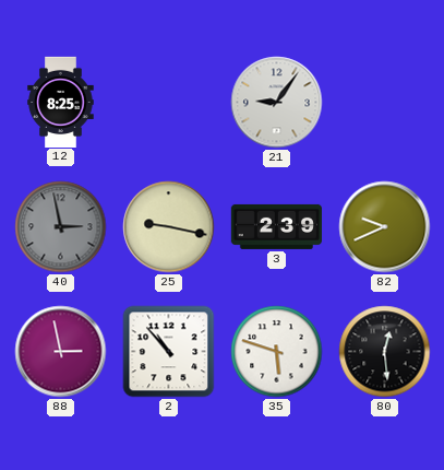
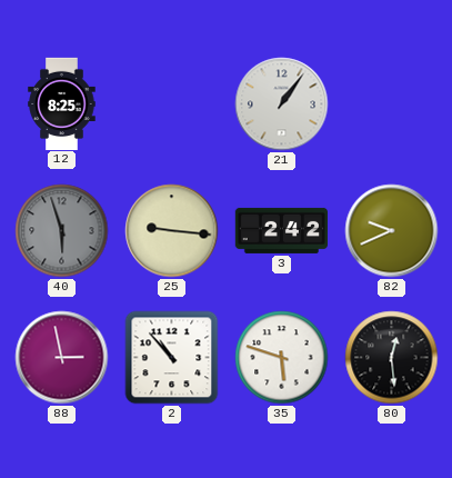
21: 9:06 -> 1:06 (282, 104)
40: 2:58 -> 5:57 (62, 231)
25: 9:17 -> 9:16 (172, 231)
3: 2:39 -> 2:42 (281, 230)
